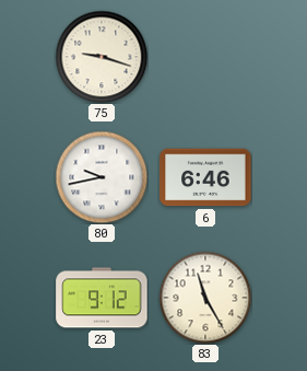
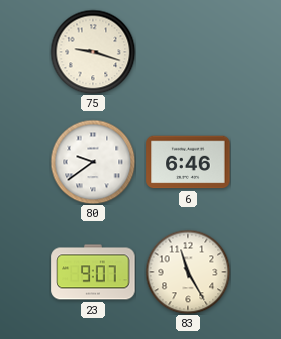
80: 9:43 -> 9:39 (93, 162)
23: 9:12 -> 9:07 (93, 272)
